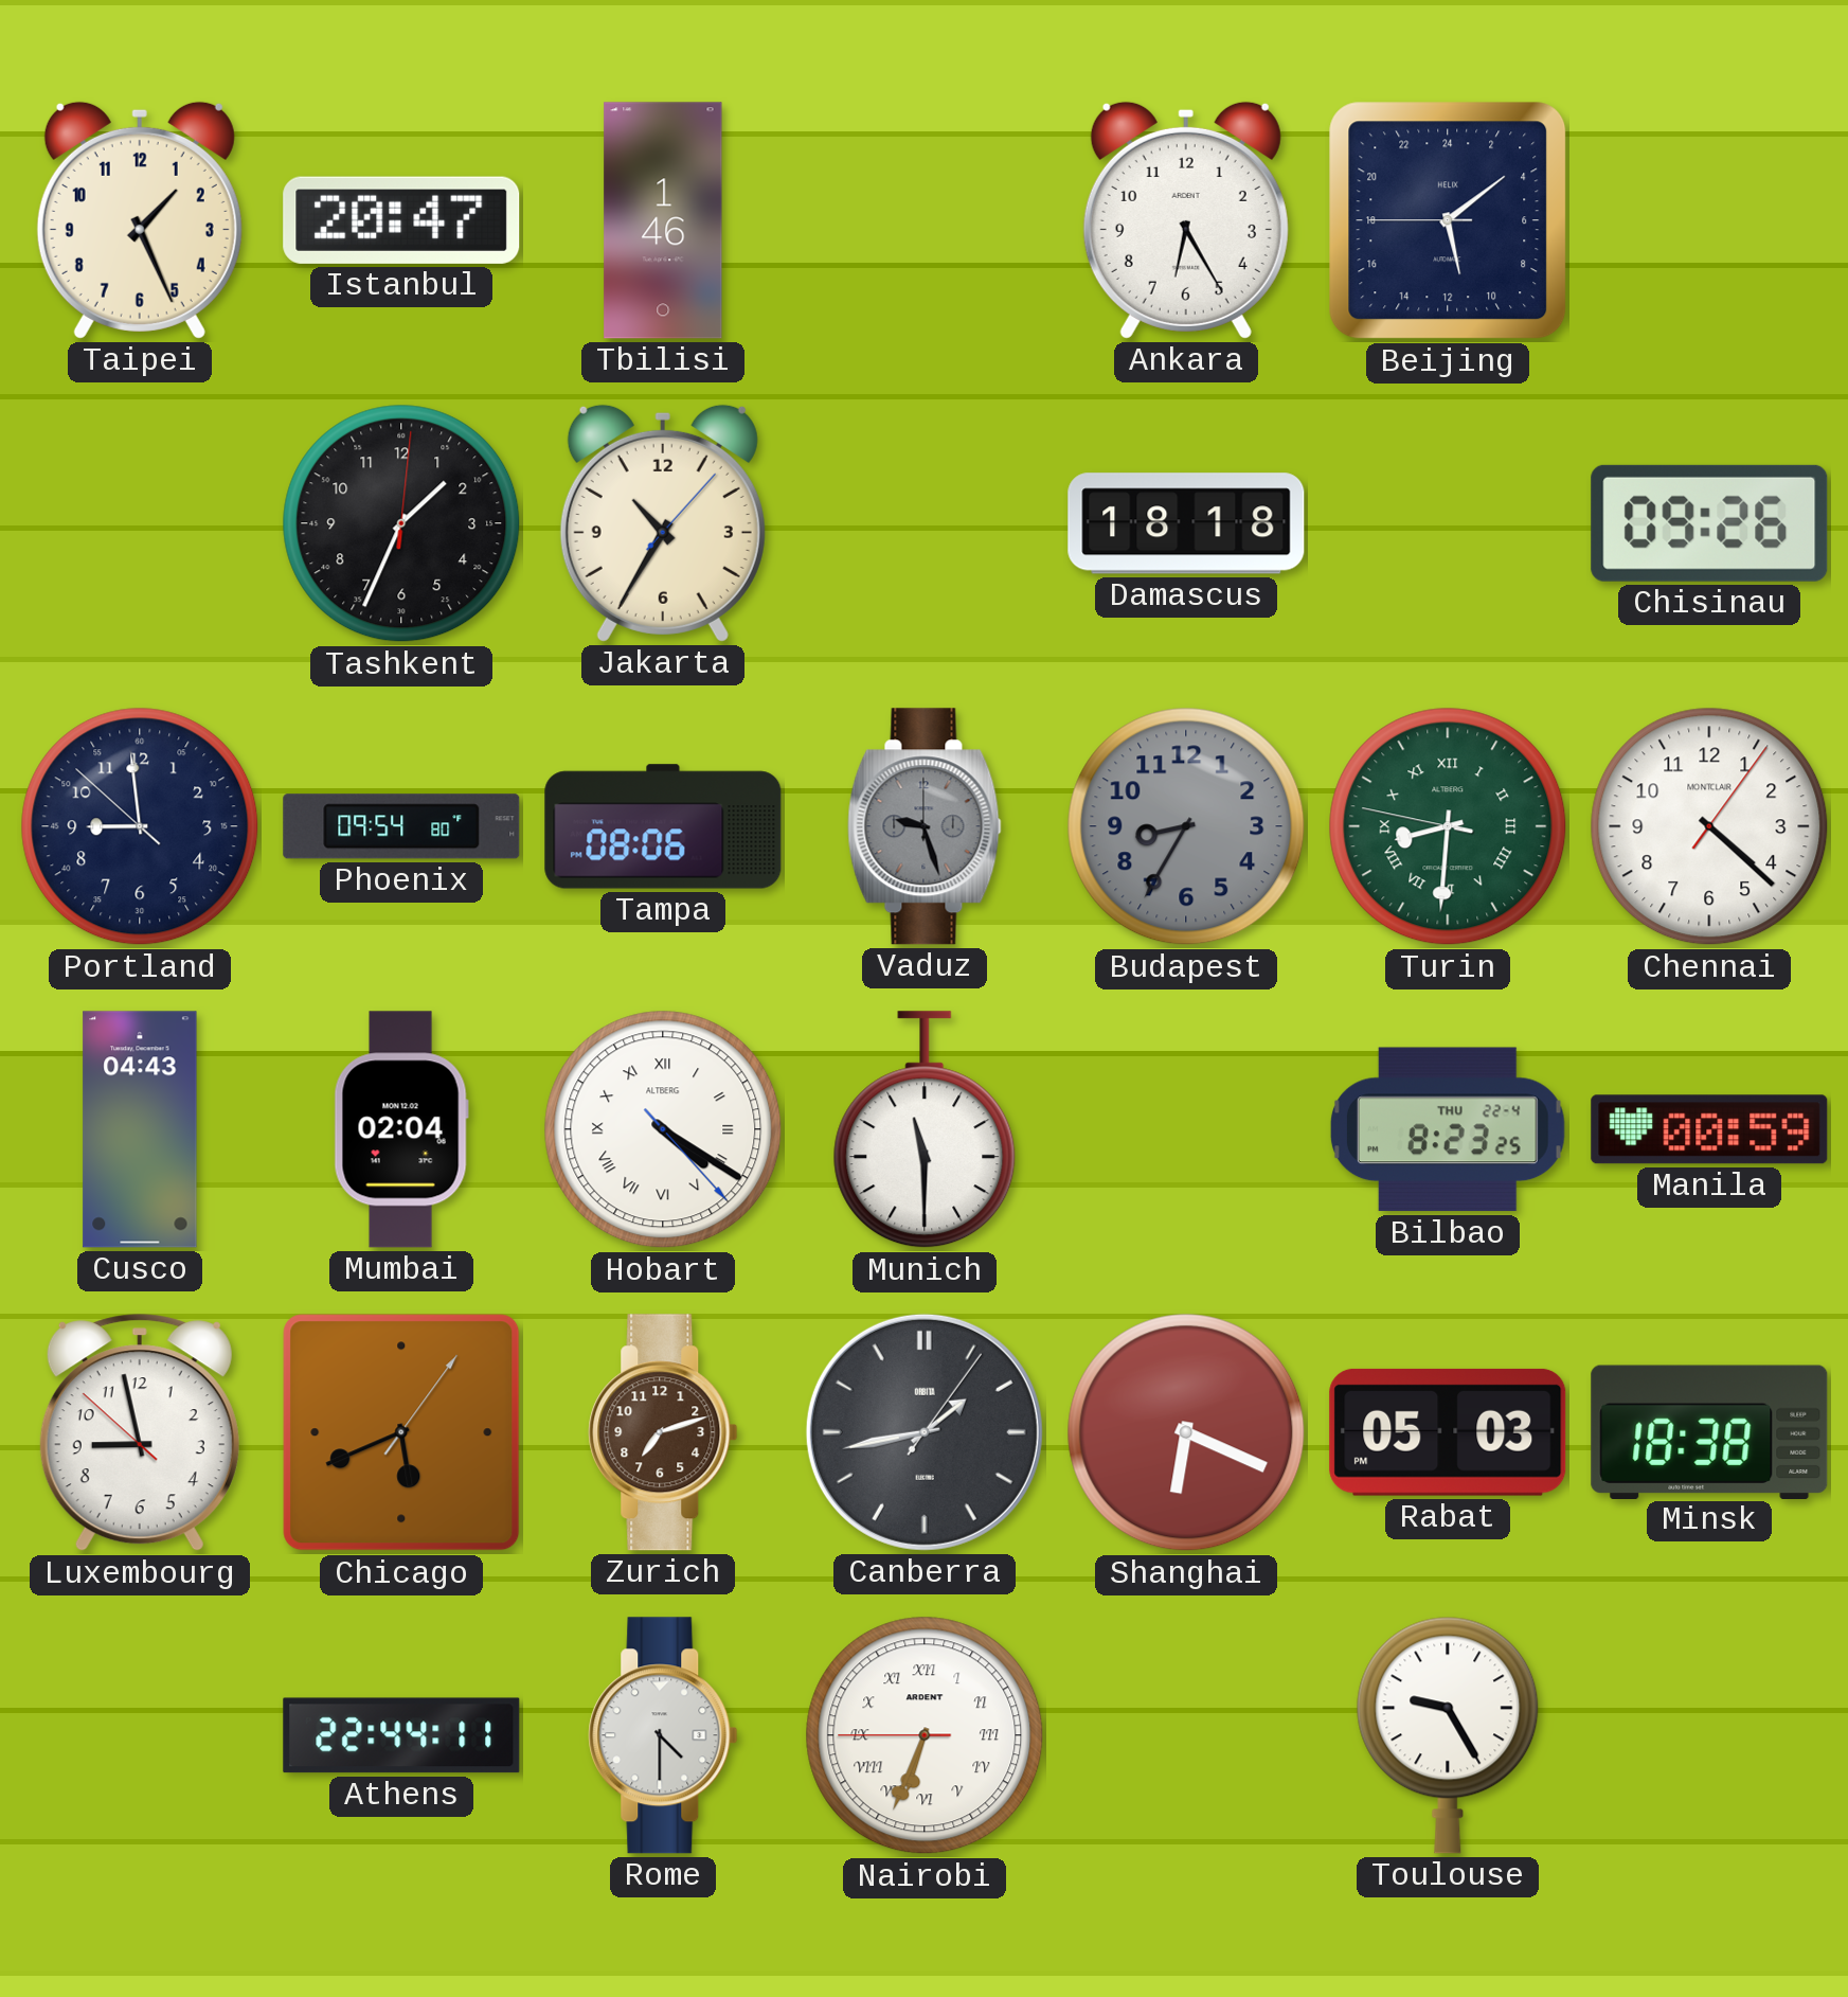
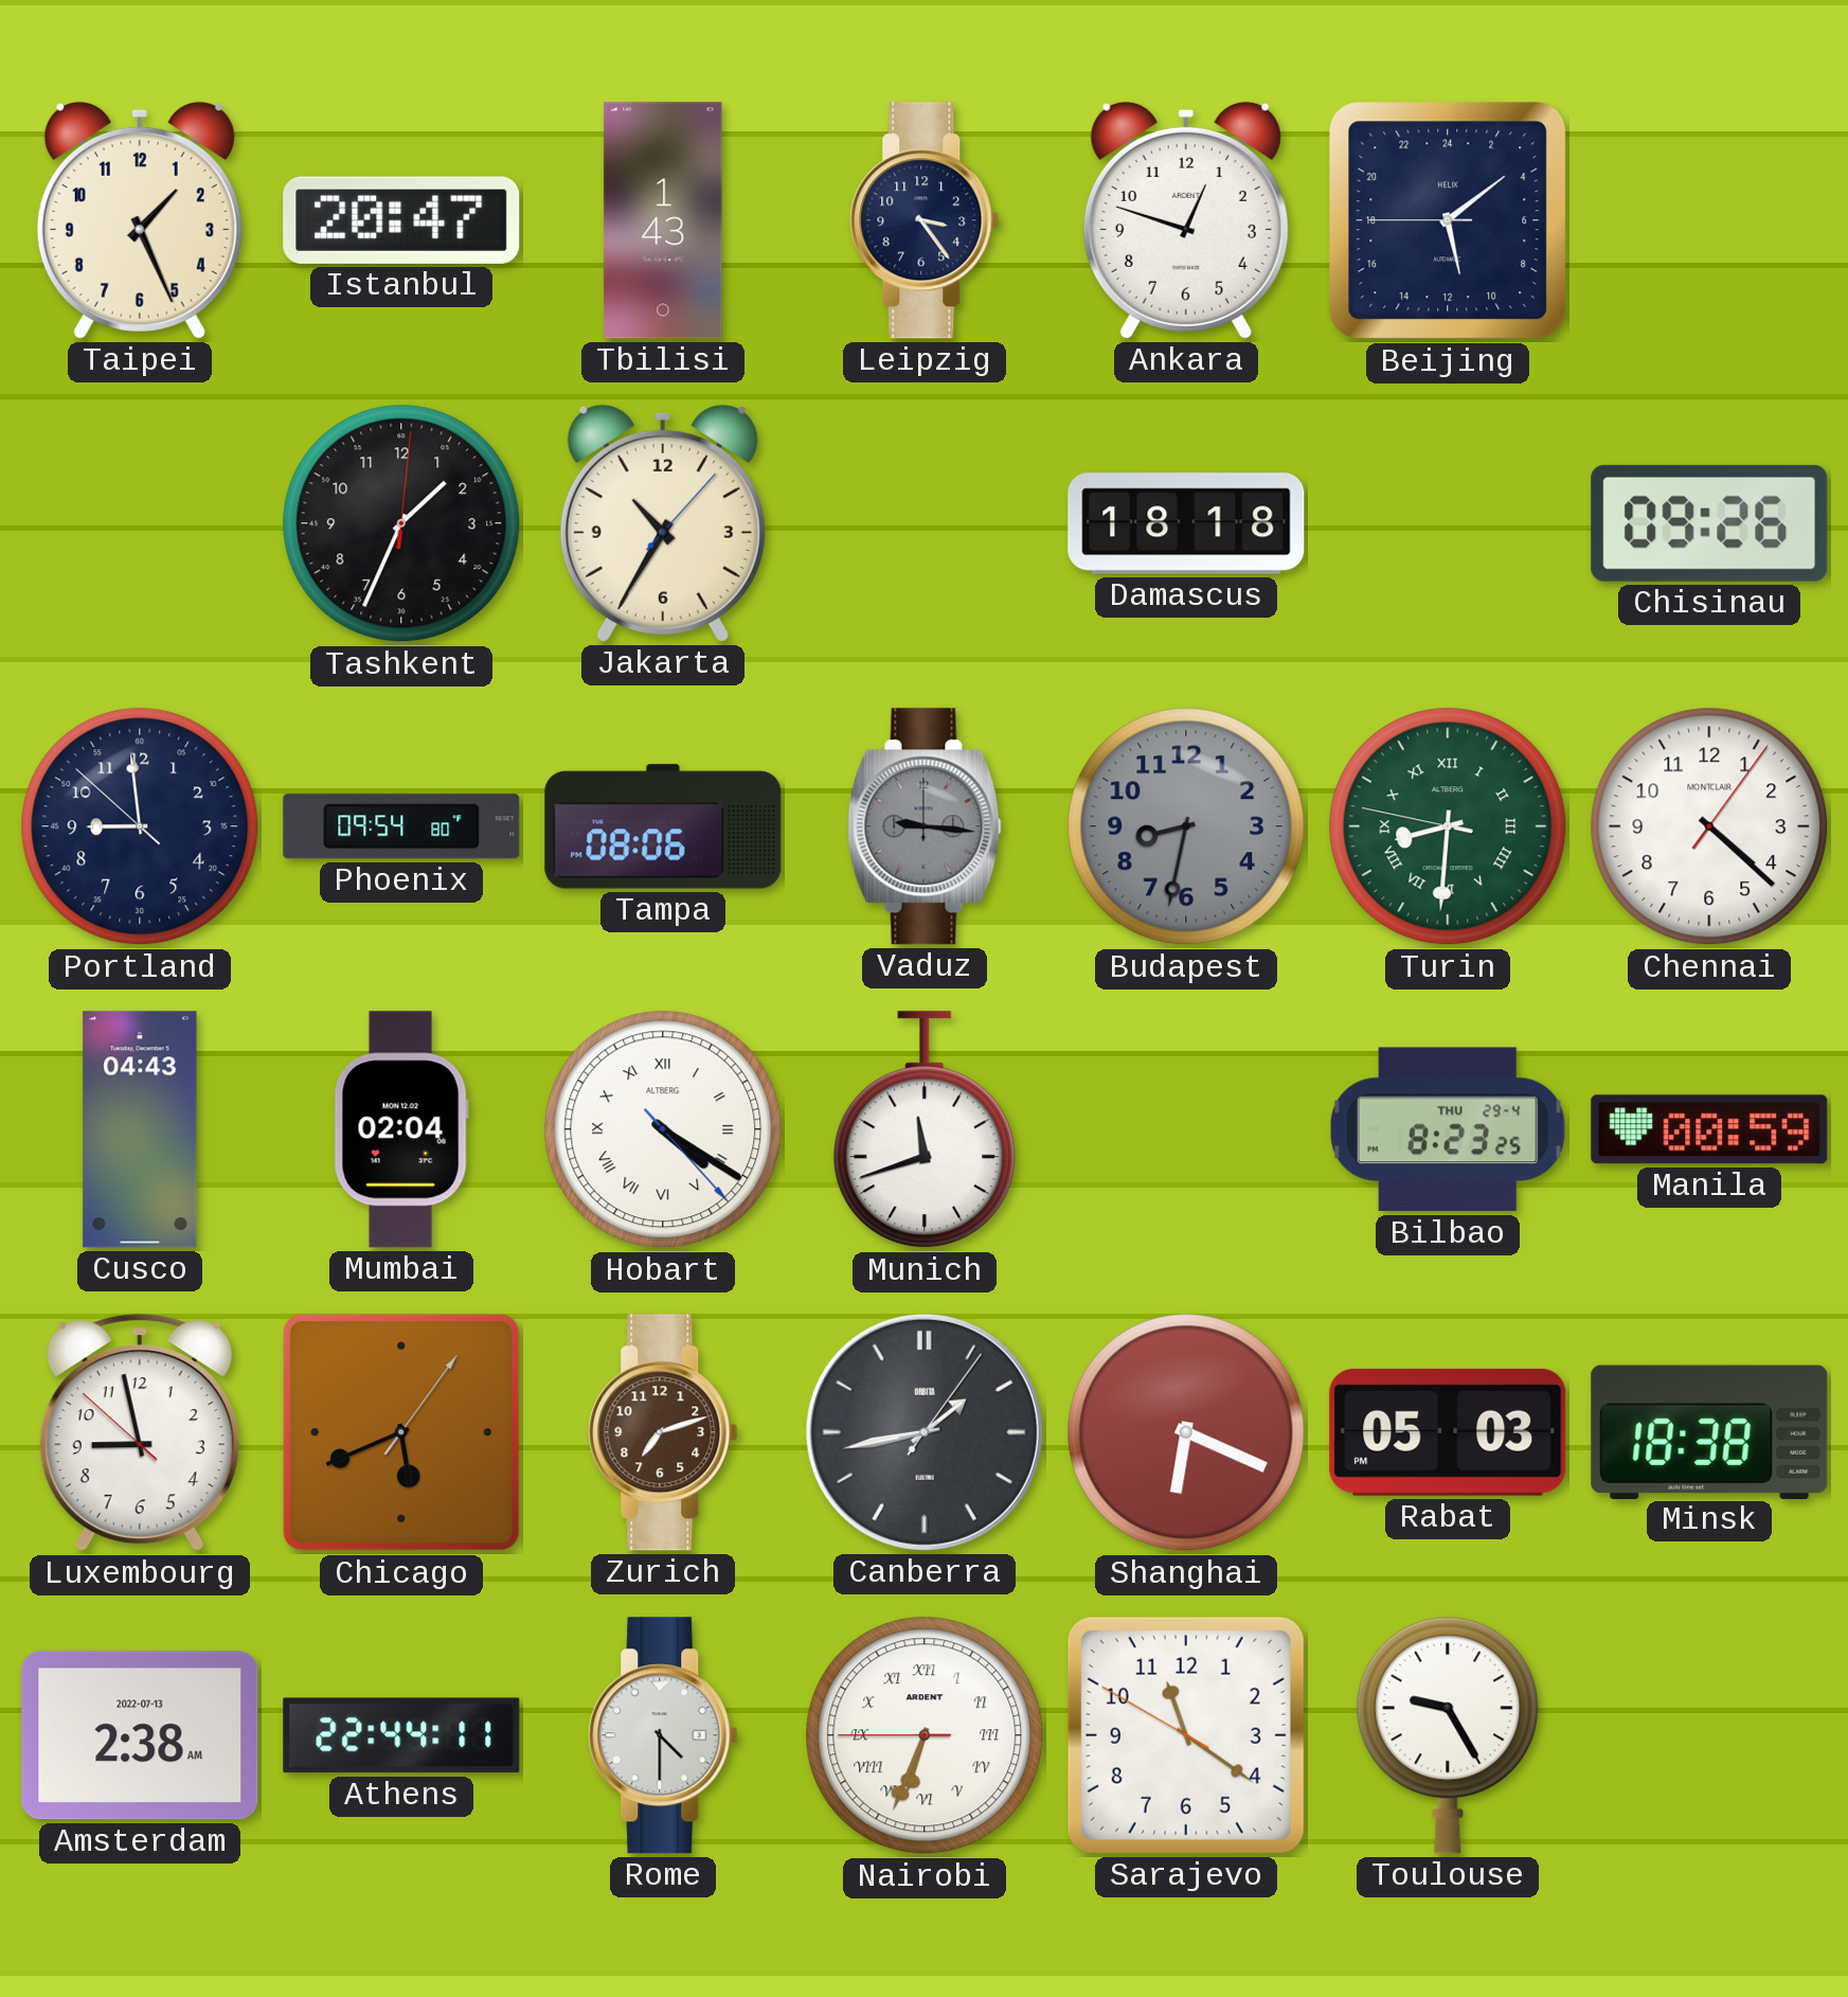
Tbilisi: 1:46 -> 1:43 (663, 220)
Leipzig: none -> 3:24 (925, 220)
Ankara: 6:25 -> 12:48 (1186, 220)
Vaduz: 9:27 -> 9:16 (925, 826)
Budapest: 8:35 -> 8:32 (1186, 826)
Munich: 11:30 -> 11:42 (925, 1130)
Bilbao date: THU 22-4 -> THU 29-4 (1448, 1129)
Amsterdam: none -> 2:38 (140, 1735)
Sarajevo: none -> 11:20 (1186, 1735)
